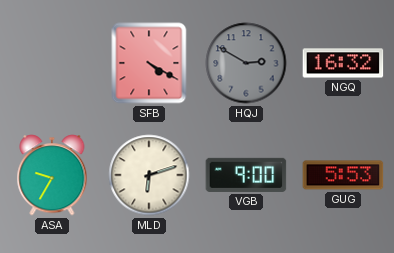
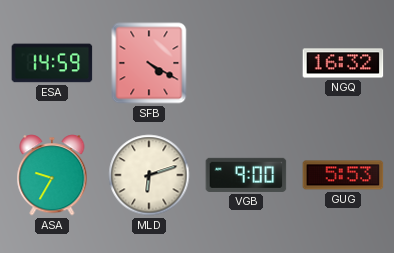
ESA: none -> 14:59 (52, 63)
HQJ: 2:50 -> none (246, 63)
